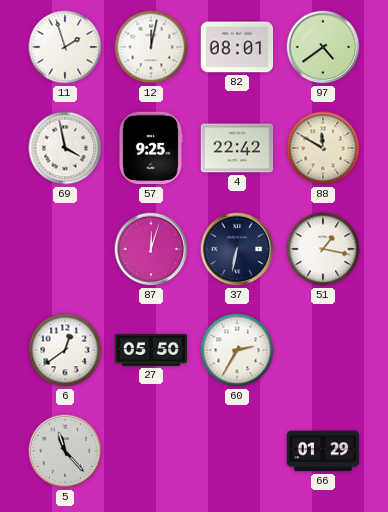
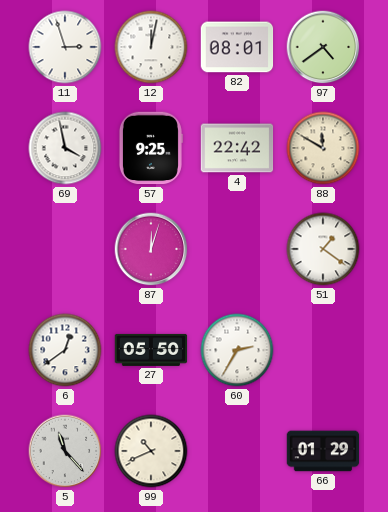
11: 1:57 -> 2:57 (65, 47)
37: 6:32 -> none (237, 249)
51: 1:17 -> 1:21 (323, 249)
99: none -> 10:41 (151, 451)
